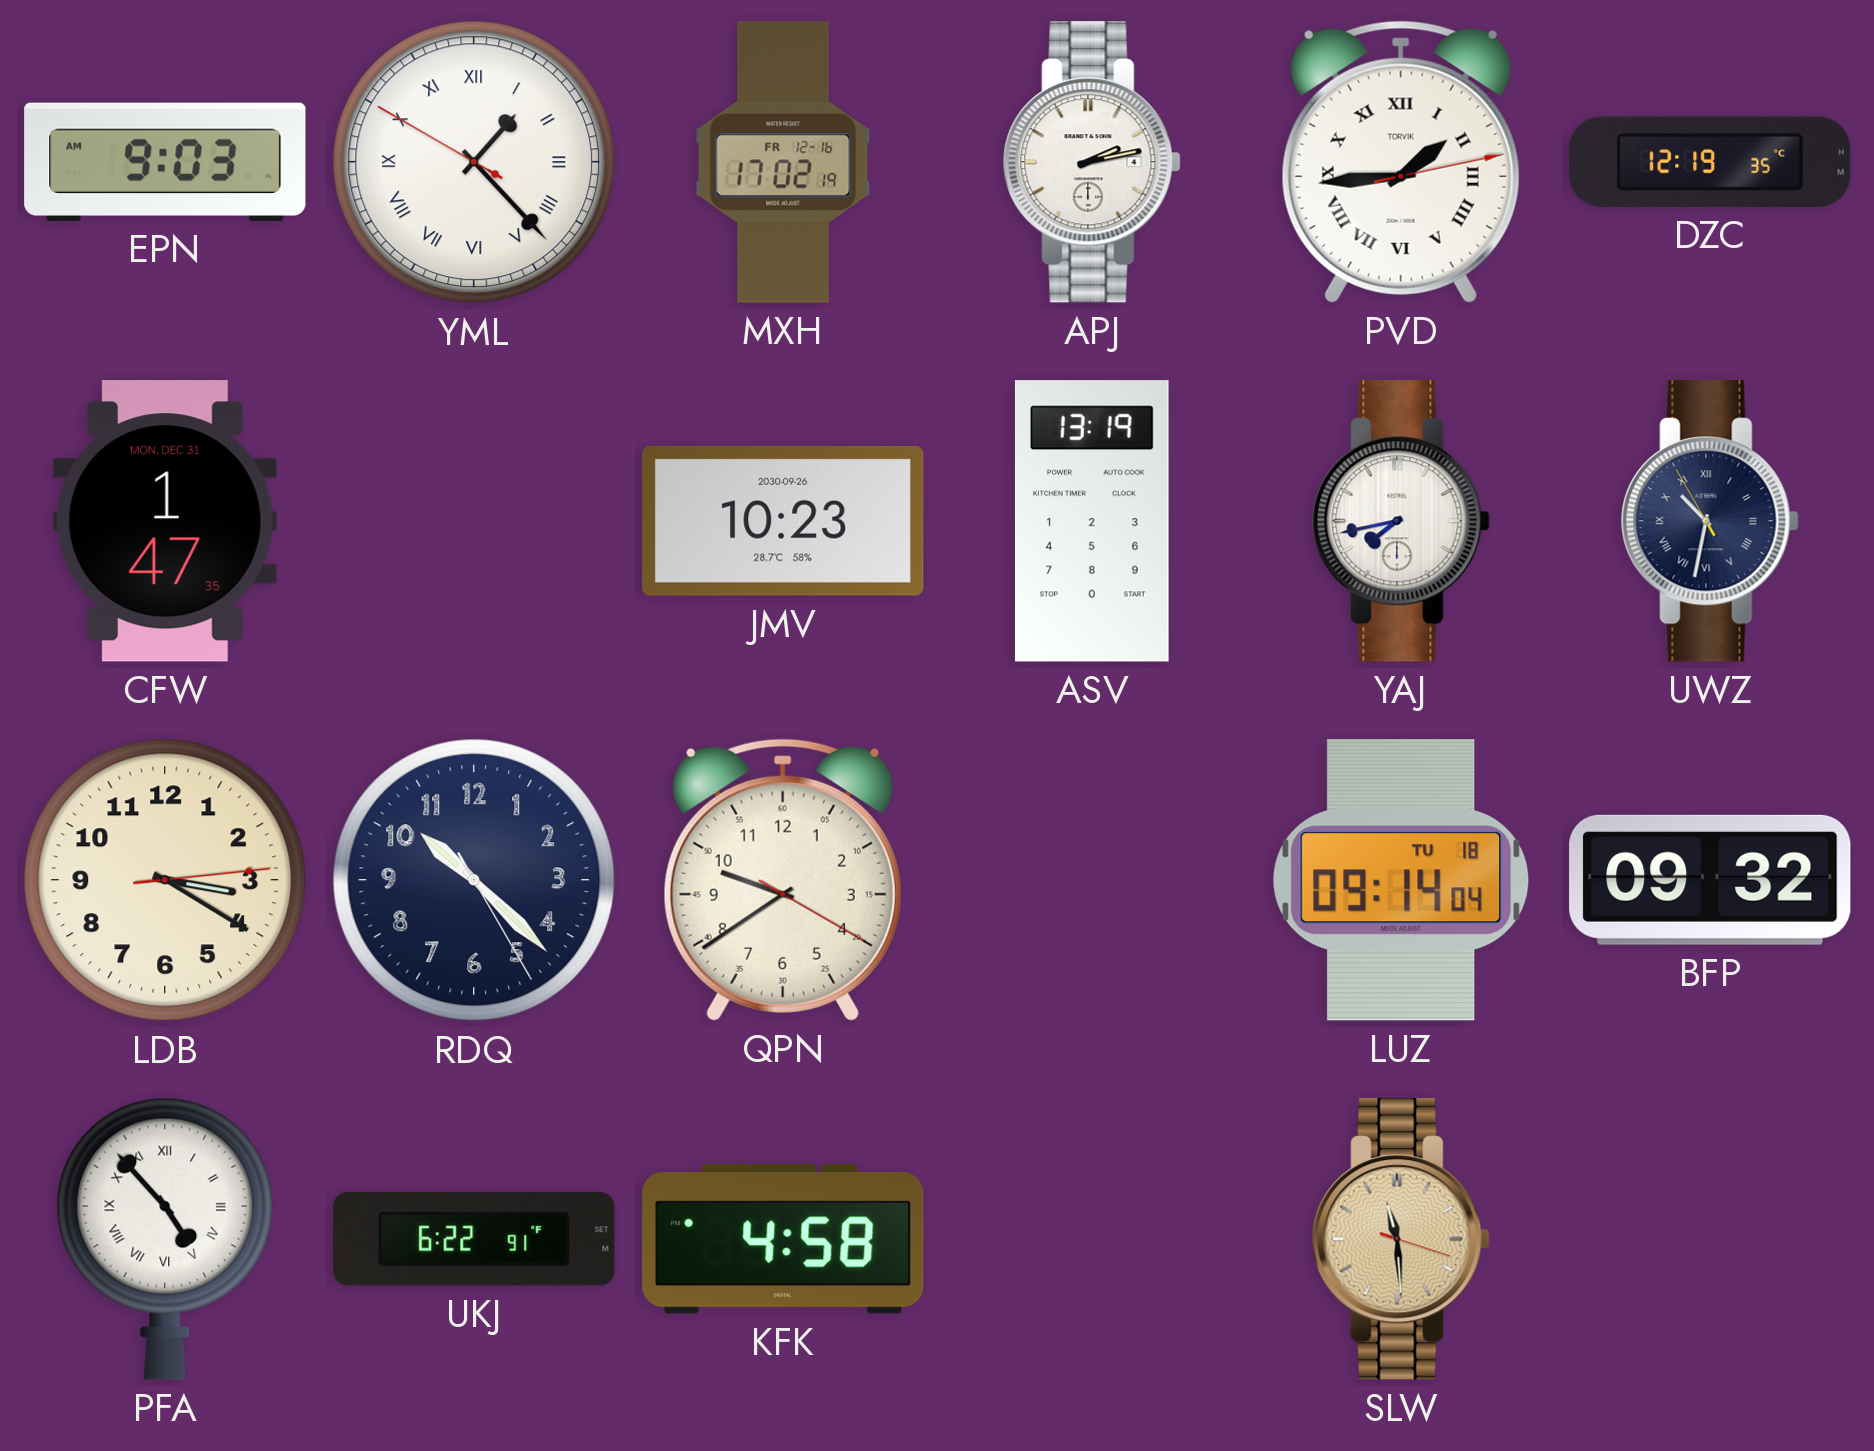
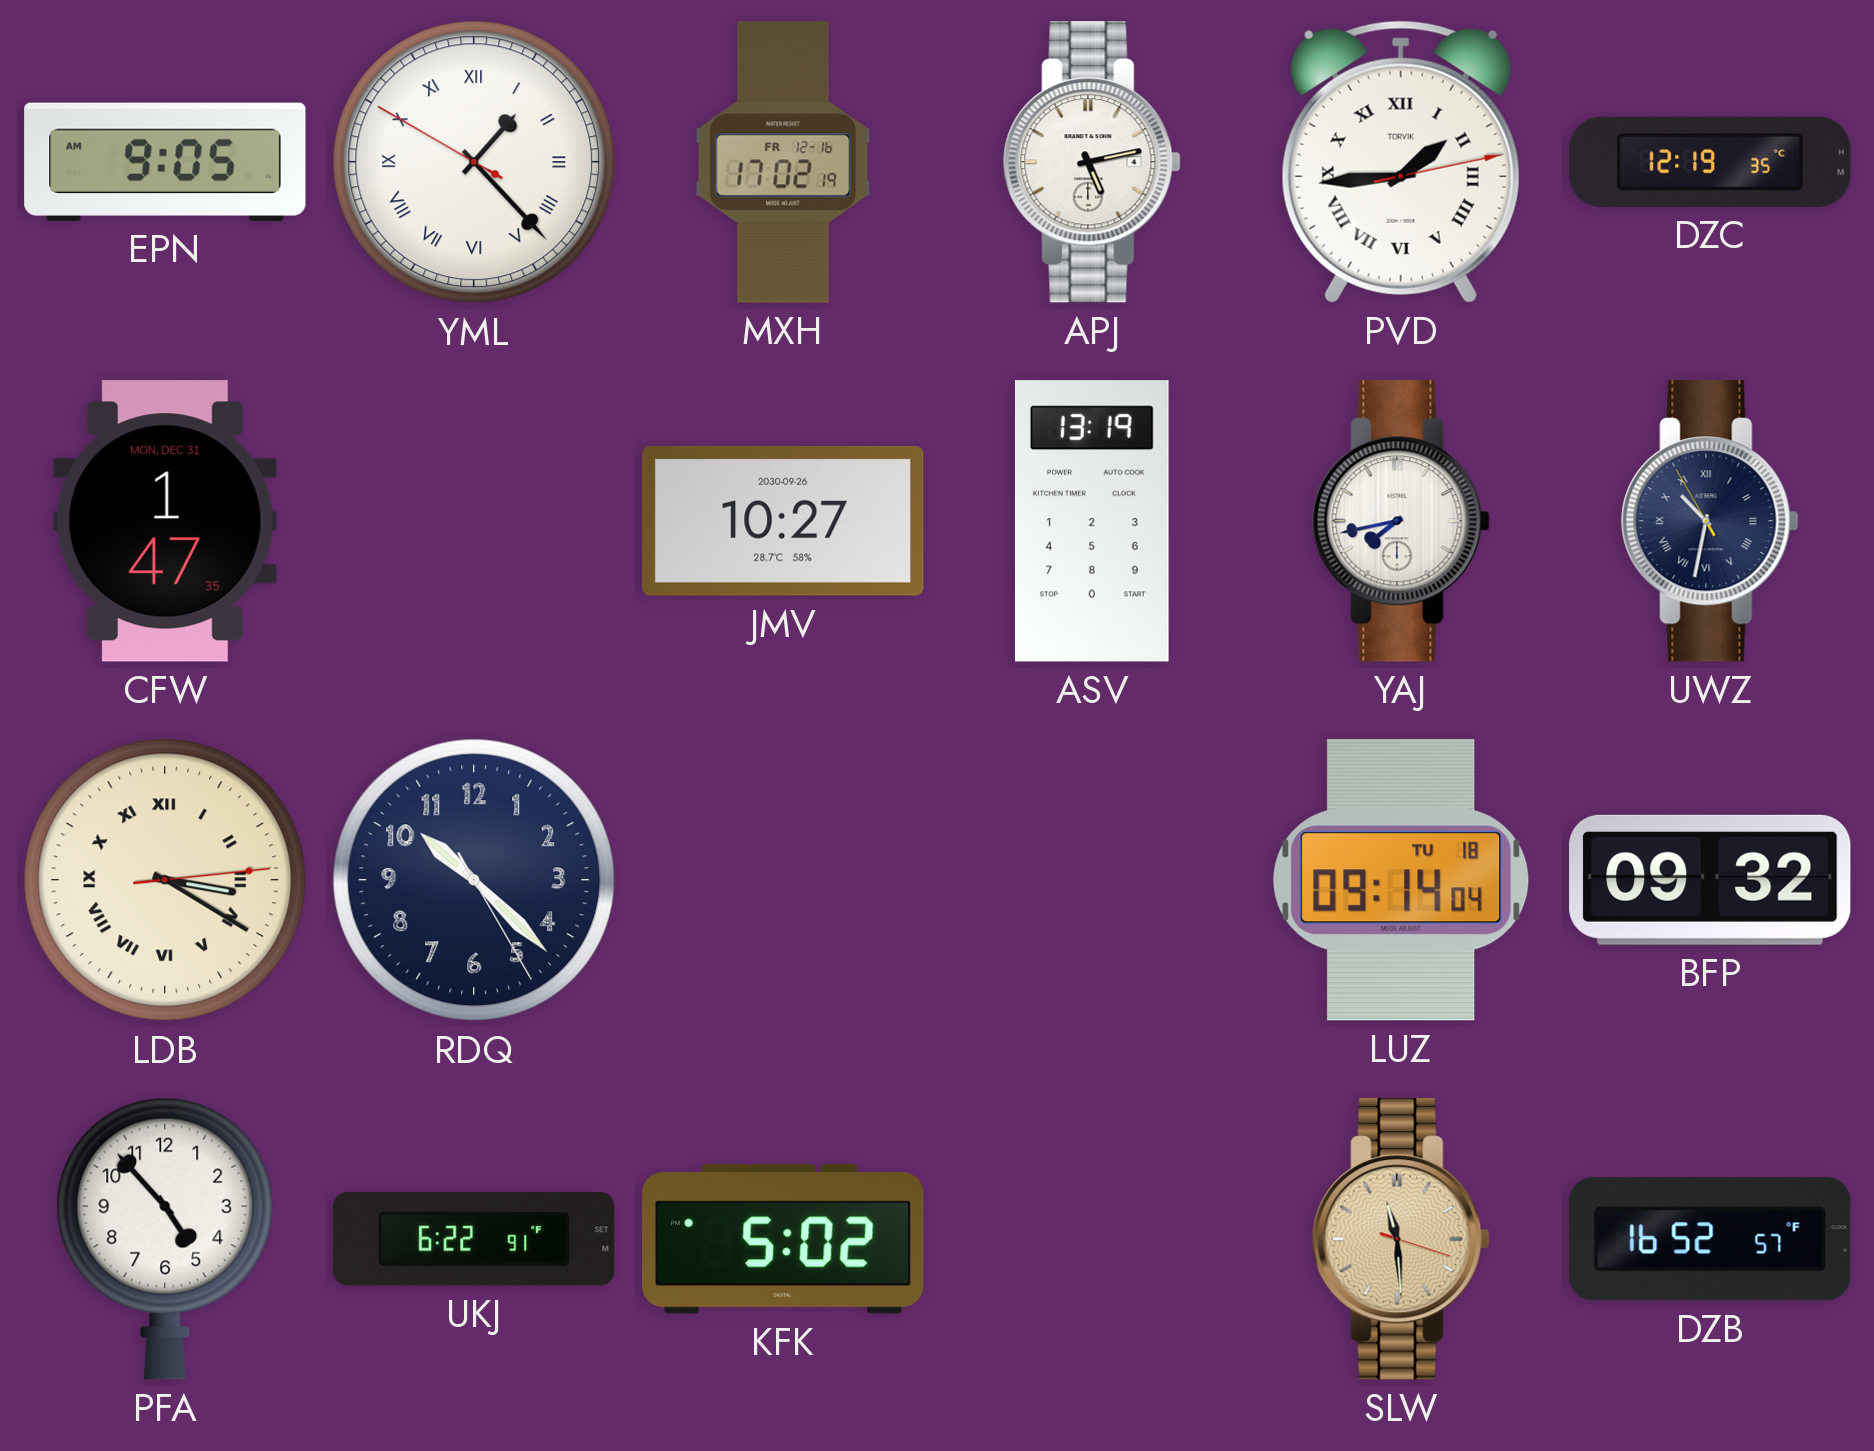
EPN: 9:03 -> 9:05 (165, 162)
APJ: 2:13 -> 5:13 (1092, 162)
JMV: 10:23 -> 10:27 (783, 521)
LDB numerals: Arabic -> Roman (165, 880)
QPN: 9:39 -> none (783, 880)
PFA numerals: Roman -> Arabic (165, 1239)
KFK: 4:58 -> 5:02 (783, 1239)
DZB: none -> 16:52 (1710, 1239)
